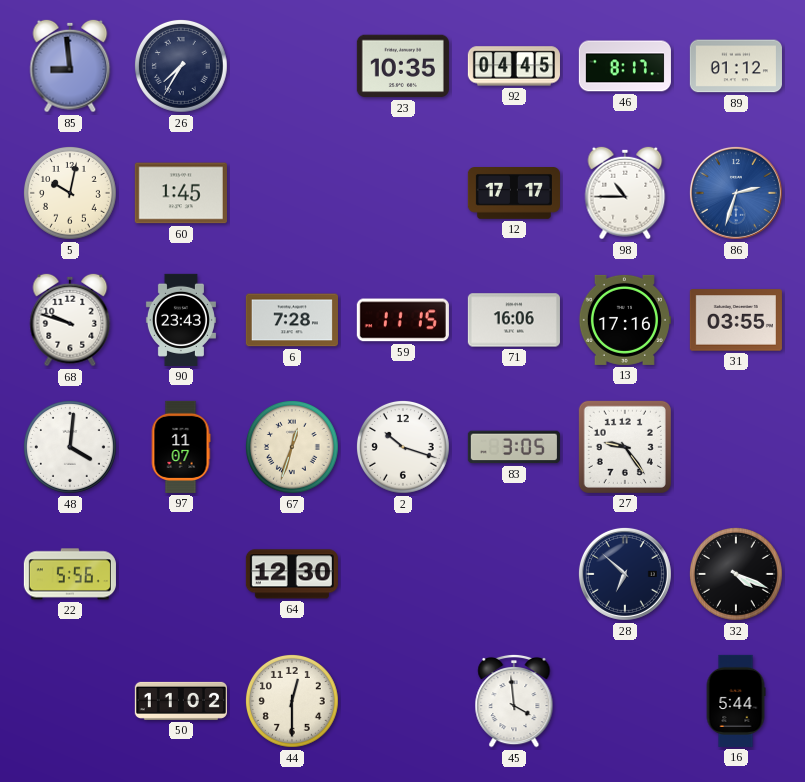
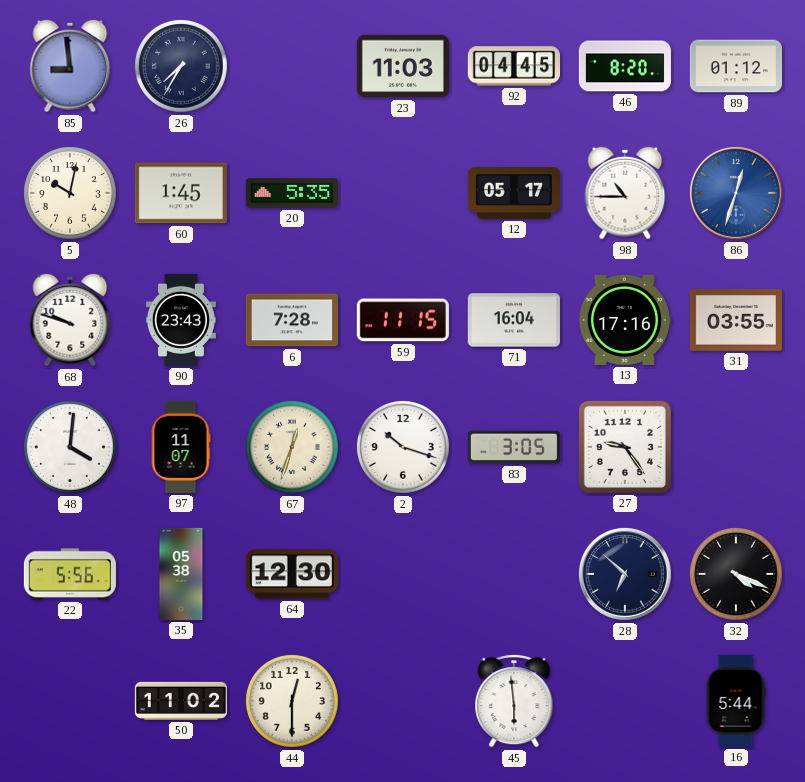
23: 10:35 -> 11:03 (403, 66)
46: 8:17 -> 8:20 (625, 66)
20: none -> 5:35 (292, 193)
12: 17:17 -> 05:17 (514, 194)
86: 2:33 -> 12:33 (736, 193)
71: 16:06 -> 16:04 (514, 320)
35: none -> 05:38 (181, 574)
45: 3:59 -> 5:59 (514, 701)
